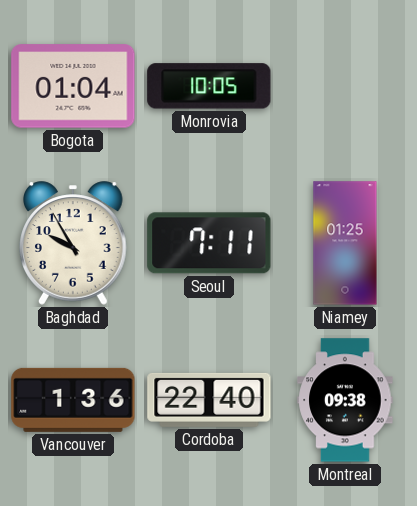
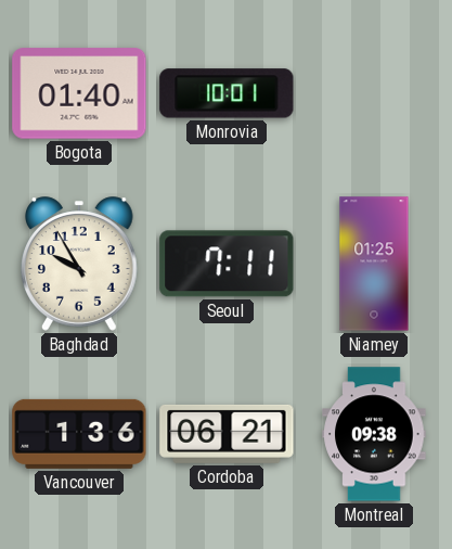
Bogota: 01:04 -> 01:40 (79, 93)
Monrovia: 10:05 -> 10:01 (227, 93)
Cordoba: 22:40 -> 06:21 (227, 434)
